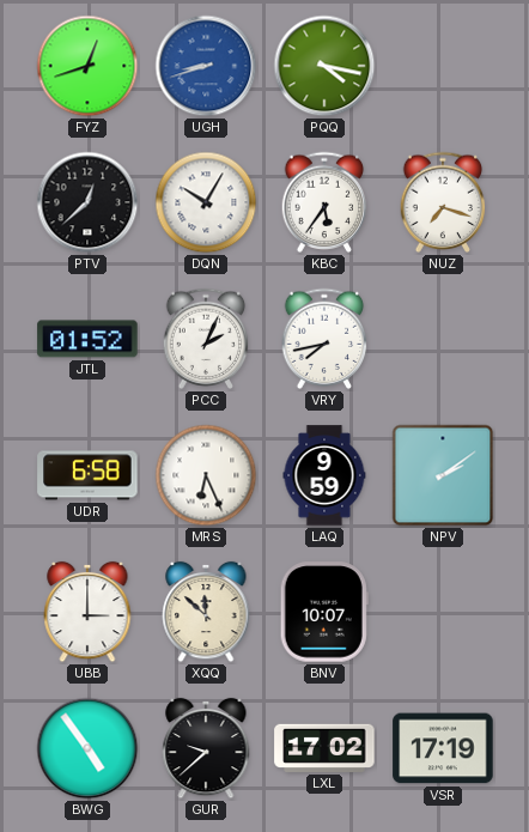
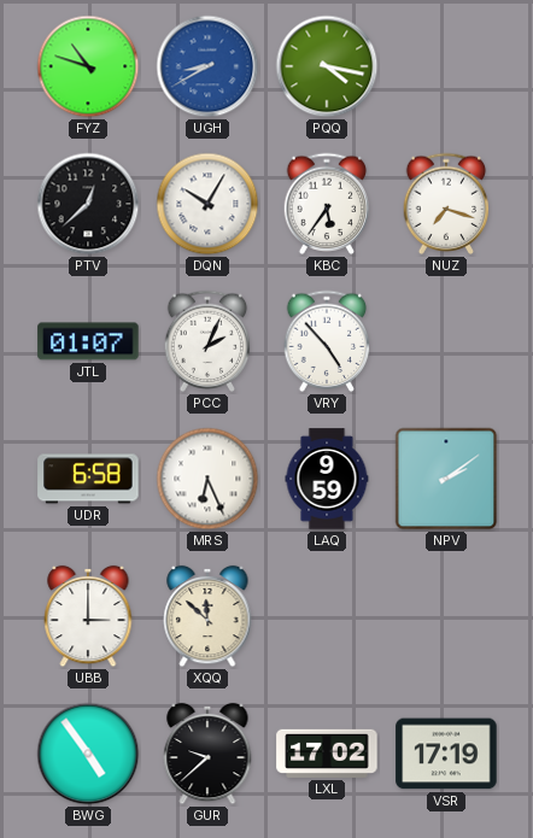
FYZ: 12:42 -> 10:48 (88, 66)
UGH: 8:42 -> 8:40 (207, 66)
JTL: 01:52 -> 01:07 (88, 341)
VRY: 7:43 -> 4:53 (327, 341)
BNV: 10:07 -> none (324, 612)
